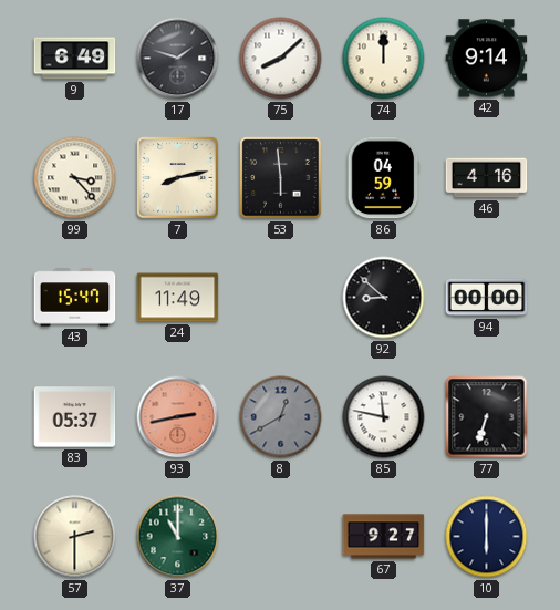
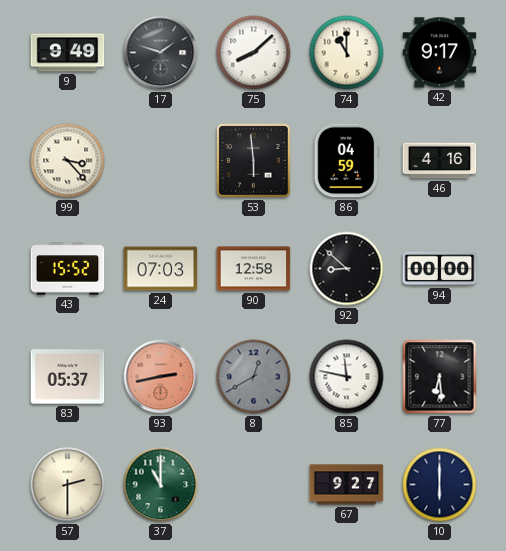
9: 6:49 -> 9:49 (68, 53)
74: 12:00 -> 11:00 (347, 53)
42: 9:14 -> 9:17 (440, 53)
7: 8:13 -> none (178, 178)
43: 15:47 -> 15:52 (68, 269)
24: 11:49 -> 07:03 (161, 269)
90: none -> 12:58 (254, 269)
77: 6:33 -> 6:29 (440, 377)
